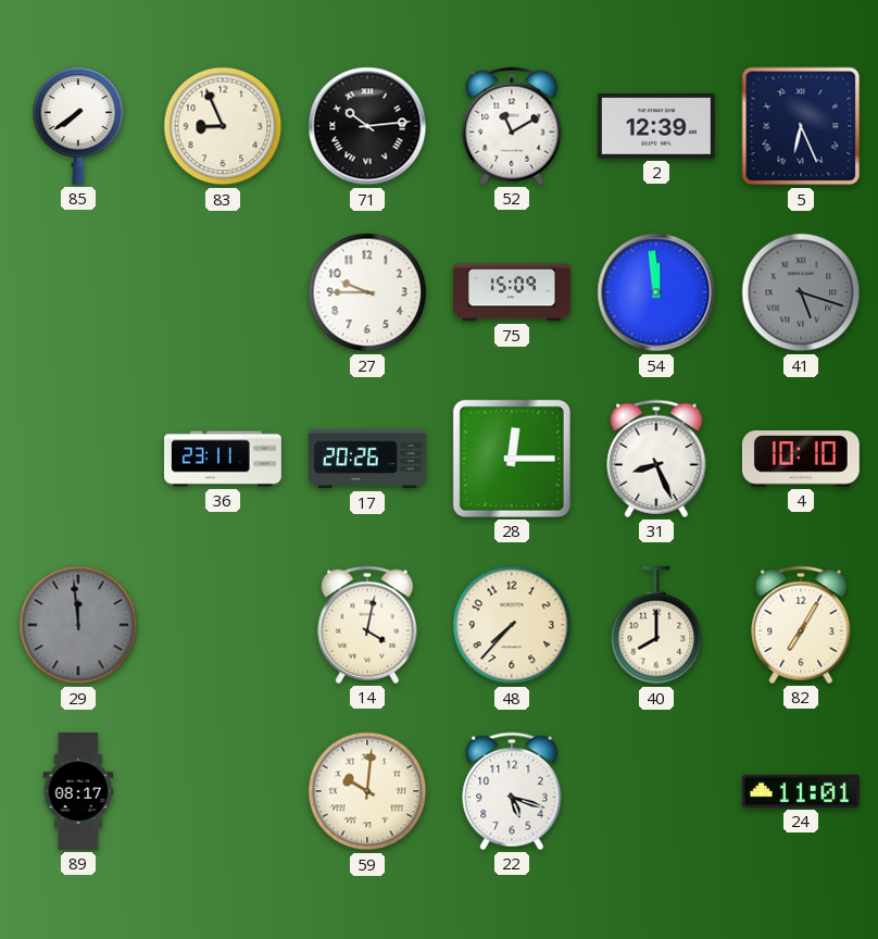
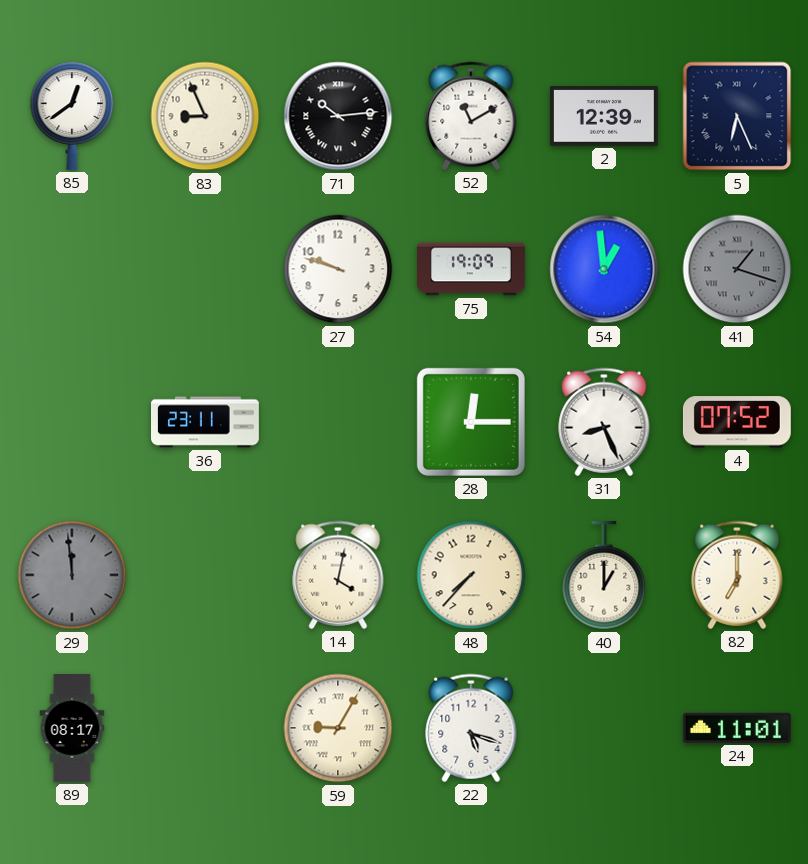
85: 7:39 -> 12:39 (72, 116)
27: 9:45 -> 9:48 (338, 269)
75: 15:09 -> 19:09 (472, 269)
54: 11:59 -> 12:59 (604, 269)
41: 5:18 -> 1:18 (737, 269)
17: 20:26 -> none (367, 459)
4: 10:10 -> 07:52 (737, 422)
40: 8:00 -> 1:00 (604, 575)
82: 7:05 -> 7:00 (737, 575)
59: 10:01 -> 9:05 (338, 728)
